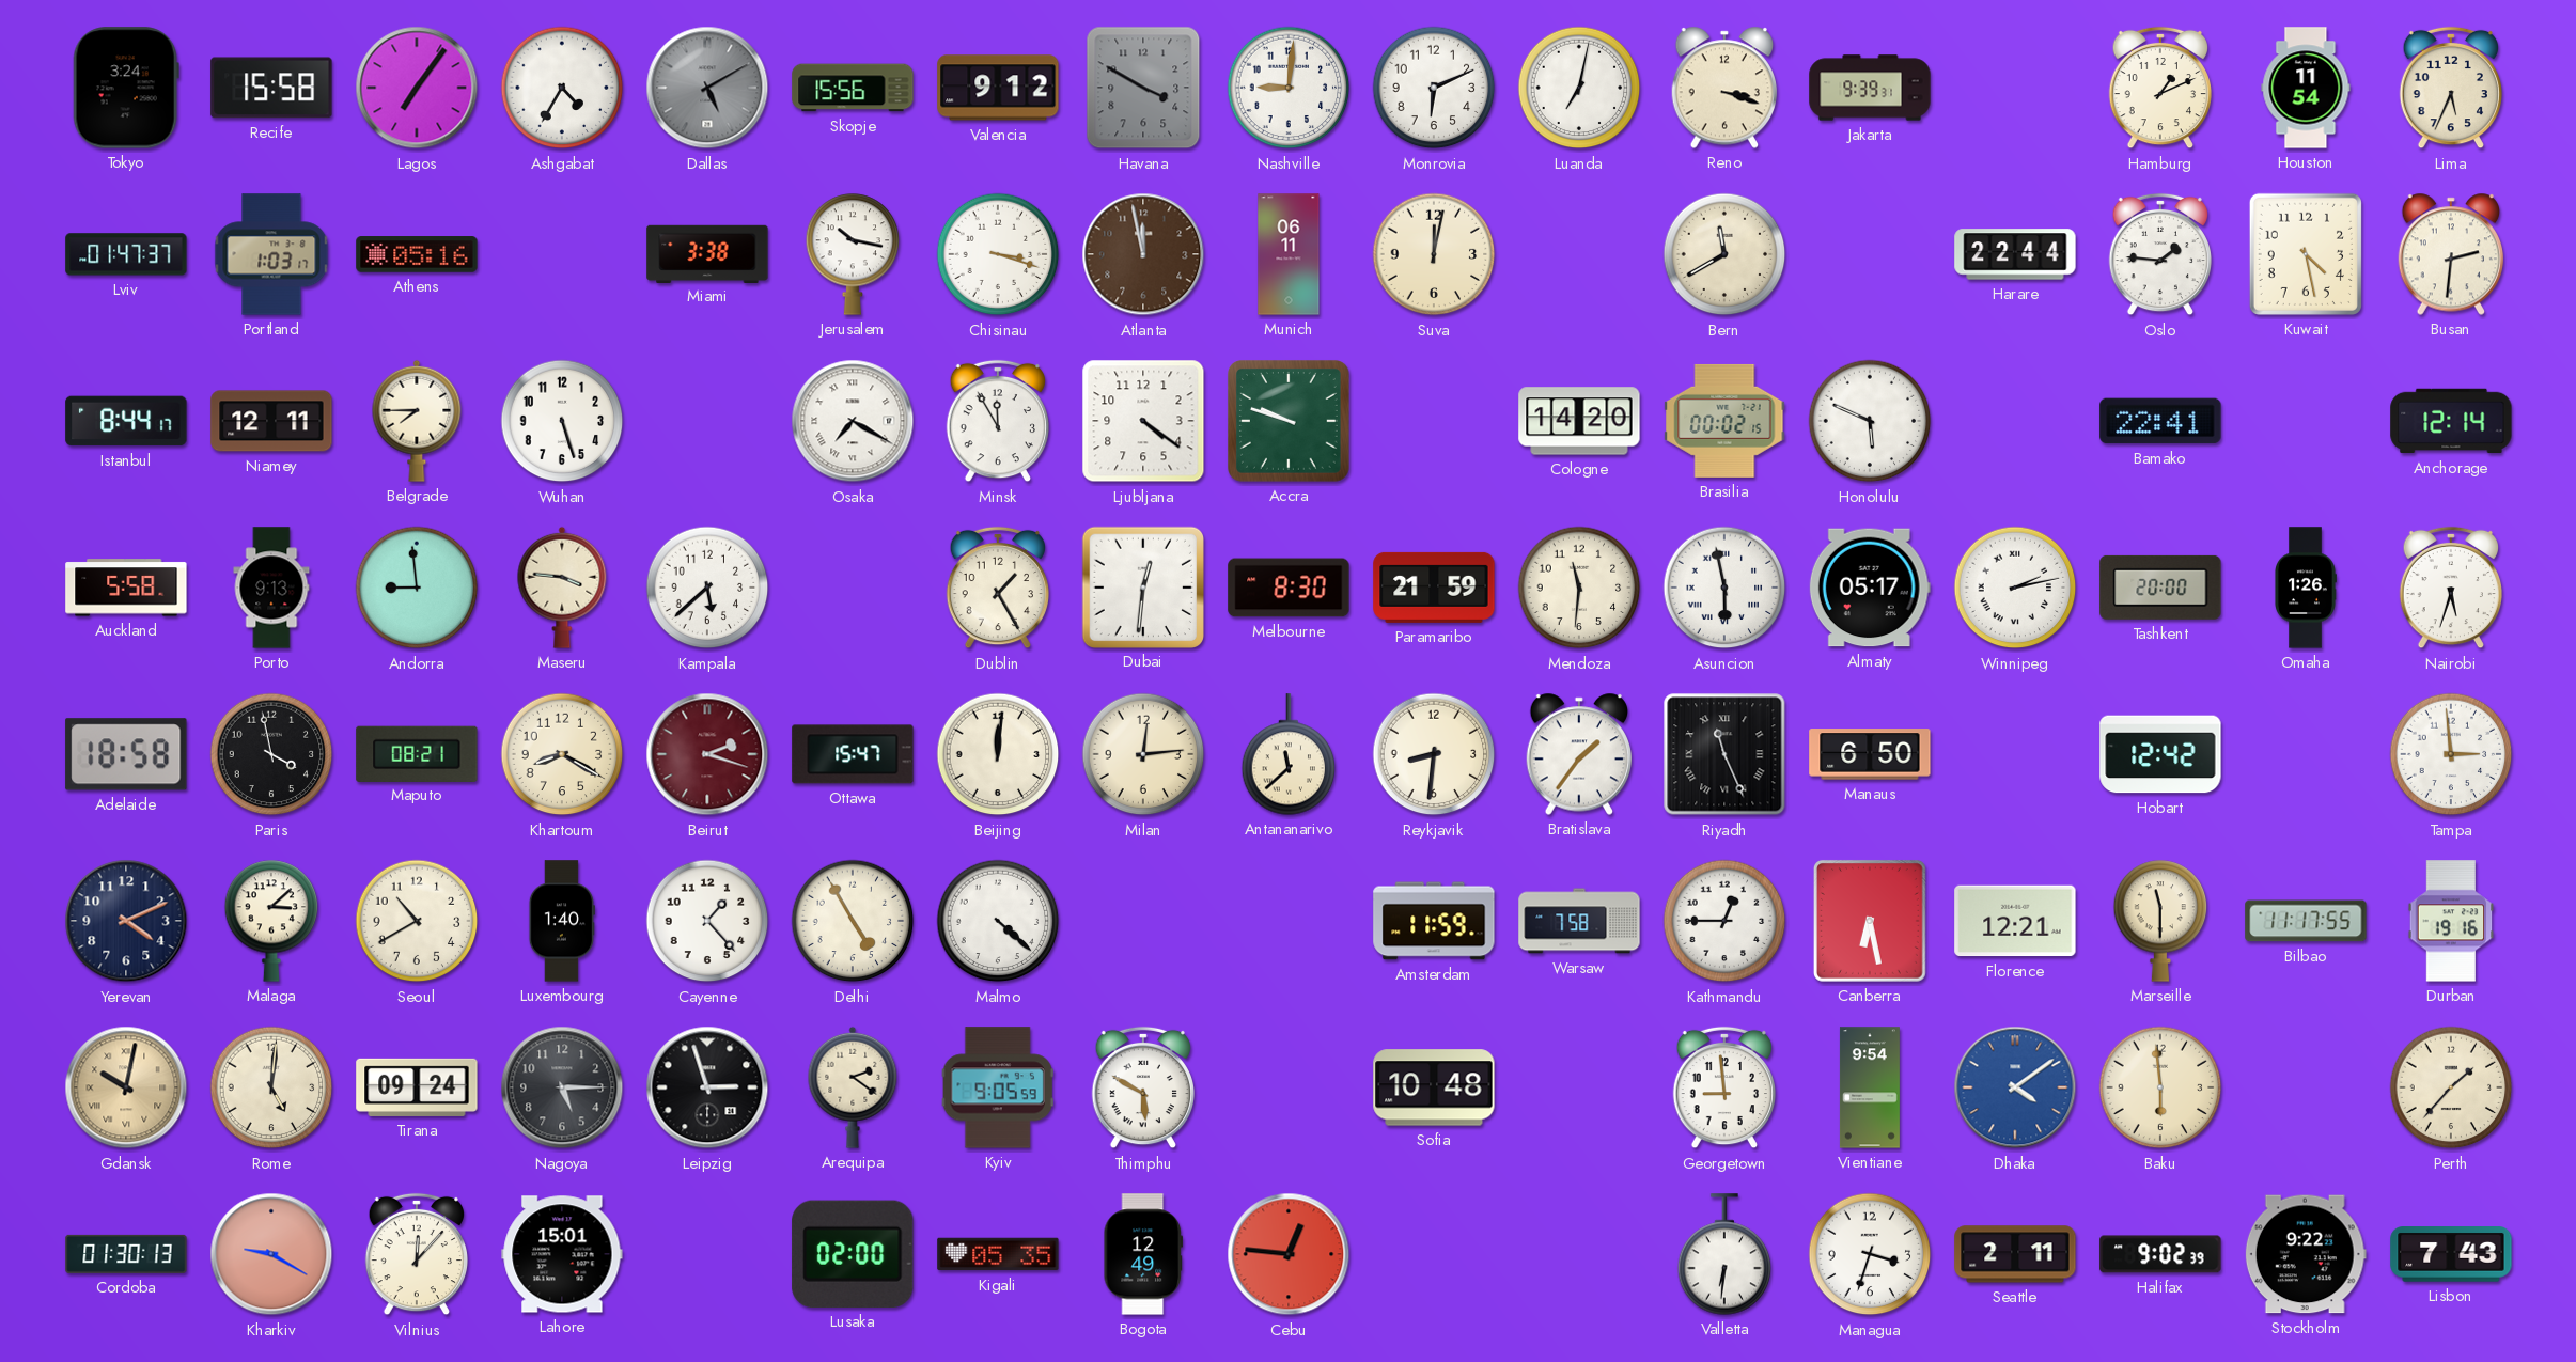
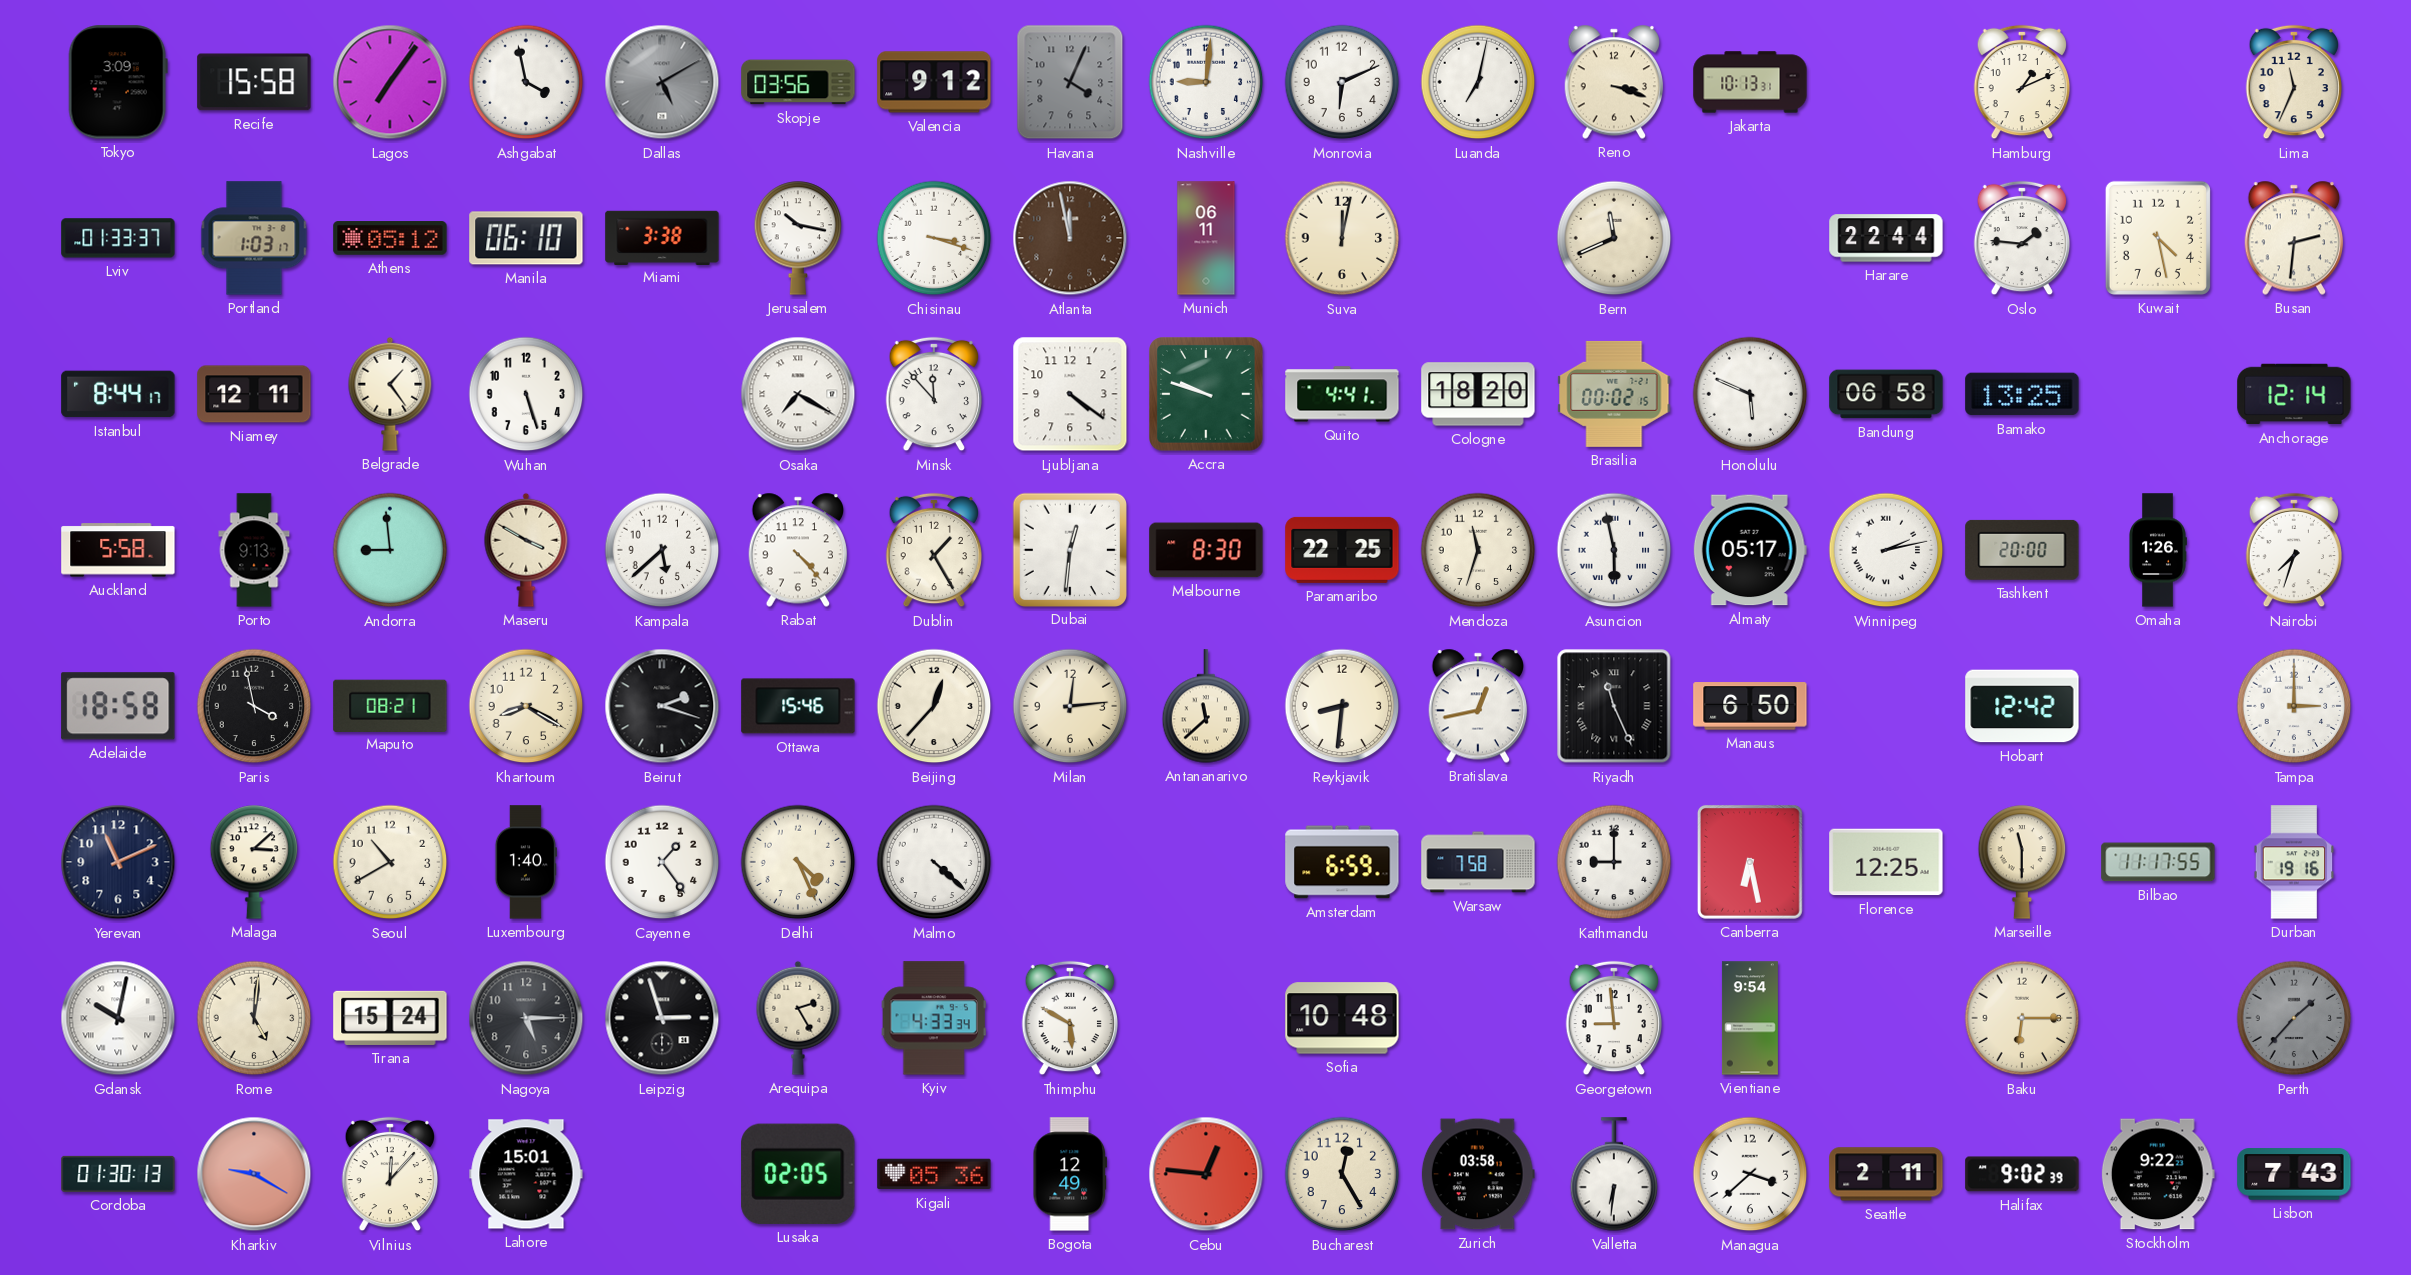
Tokyo: 3:24 -> 3:09 (118, 82)
Ashgabat: 4:35 -> 3:58 (526, 82)
Skopje: 15:56 -> 03:56 (798, 82)
Havana: 3:50 -> 4:04 (1070, 82)
Jakarta: 9:39 -> 10:13 (1750, 82)
Houston: 11:54 -> none (2306, 88)
Lima: 5:34 -> 11:34 (2293, 82)
Lviv: 01:47 -> 01:33 (118, 238)
Athens: 05:16 -> 05:12 (390, 238)
Manila: none -> 06:10 (526, 238)
Bern: 11:40 -> 11:41 (1614, 238)
Belgrade: 7:45 -> 1:24 (390, 394)
Minsk: 11:55 -> 11:53 (933, 394)
Quito: none -> 4:41 (1342, 394)
Cologne: 14:20 -> 18:20 (1478, 394)
Bandung: none -> 06:58 (1886, 394)
Bamako: 22:41 -> 13:25 (2022, 394)
Maseru: 3:46 -> 3:50 (526, 550)
Rabat: none -> 4:23 (798, 550)
Paramaribo: 21:59 -> 22:25 (1342, 550)
Mendoza: 11:31 -> 11:33 (1478, 550)
Nairobi: 5:33 -> 7:33 (2293, 550)
Beirut dial: burgundy -> black (662, 706)
Ottawa: 15:47 -> 15:46 (798, 706)
Beijing: 12:01 -> 12:37 (934, 706)
Bratislava: 1:36 -> 12:43 (1478, 706)
Tampa: 2:59 -> 3:00 (2294, 706)
Yerevan: 4:11 -> 11:11 (118, 862)
Cayenne: 1:23 -> 1:24 (662, 862)
Delhi: 4:55 -> 4:26 (798, 862)
Amsterdam: 11:59 -> 6:59 (1342, 862)
Kathmandu: 12:45 -> 9:00 (1614, 862)
Florence: 12:21 -> 12:25 (1886, 862)
Gdansk dial: champagne -> white (118, 1018)
Tirana: 09:24 -> 15:24 (390, 1018)
Arequipa: 2:21 -> 2:25 (798, 1018)
Kyiv: 9:05 -> 4:33 (934, 1018)
Dhaka: 4:09 -> none (2015, 1087)
Baku: 5:59 -> 6:15 (2022, 1018)
Perth dial: cream -> grey (2294, 1018)
Lusaka: 02:00 -> 02:05 (798, 1174)
Kigali: 05:35 -> 05:36 (934, 1174)
Bucharest: none -> 12:25 (1342, 1174)
Zurich: none -> 03:58 (1478, 1174)
Managua: 3:33 -> 3:38 (1750, 1174)
